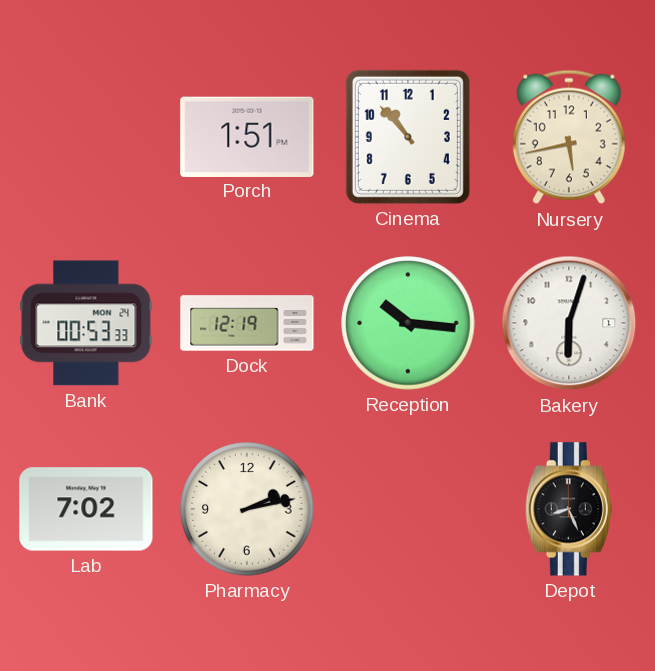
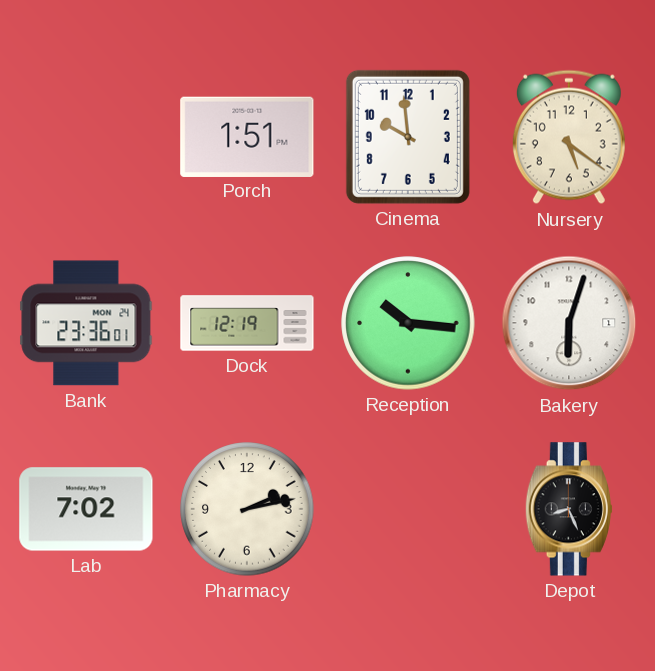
Cinema: 10:53 -> 9:59 (408, 137)
Nursery: 5:43 -> 5:21 (569, 137)
Bank: 00:53 -> 23:36 (86, 323)
